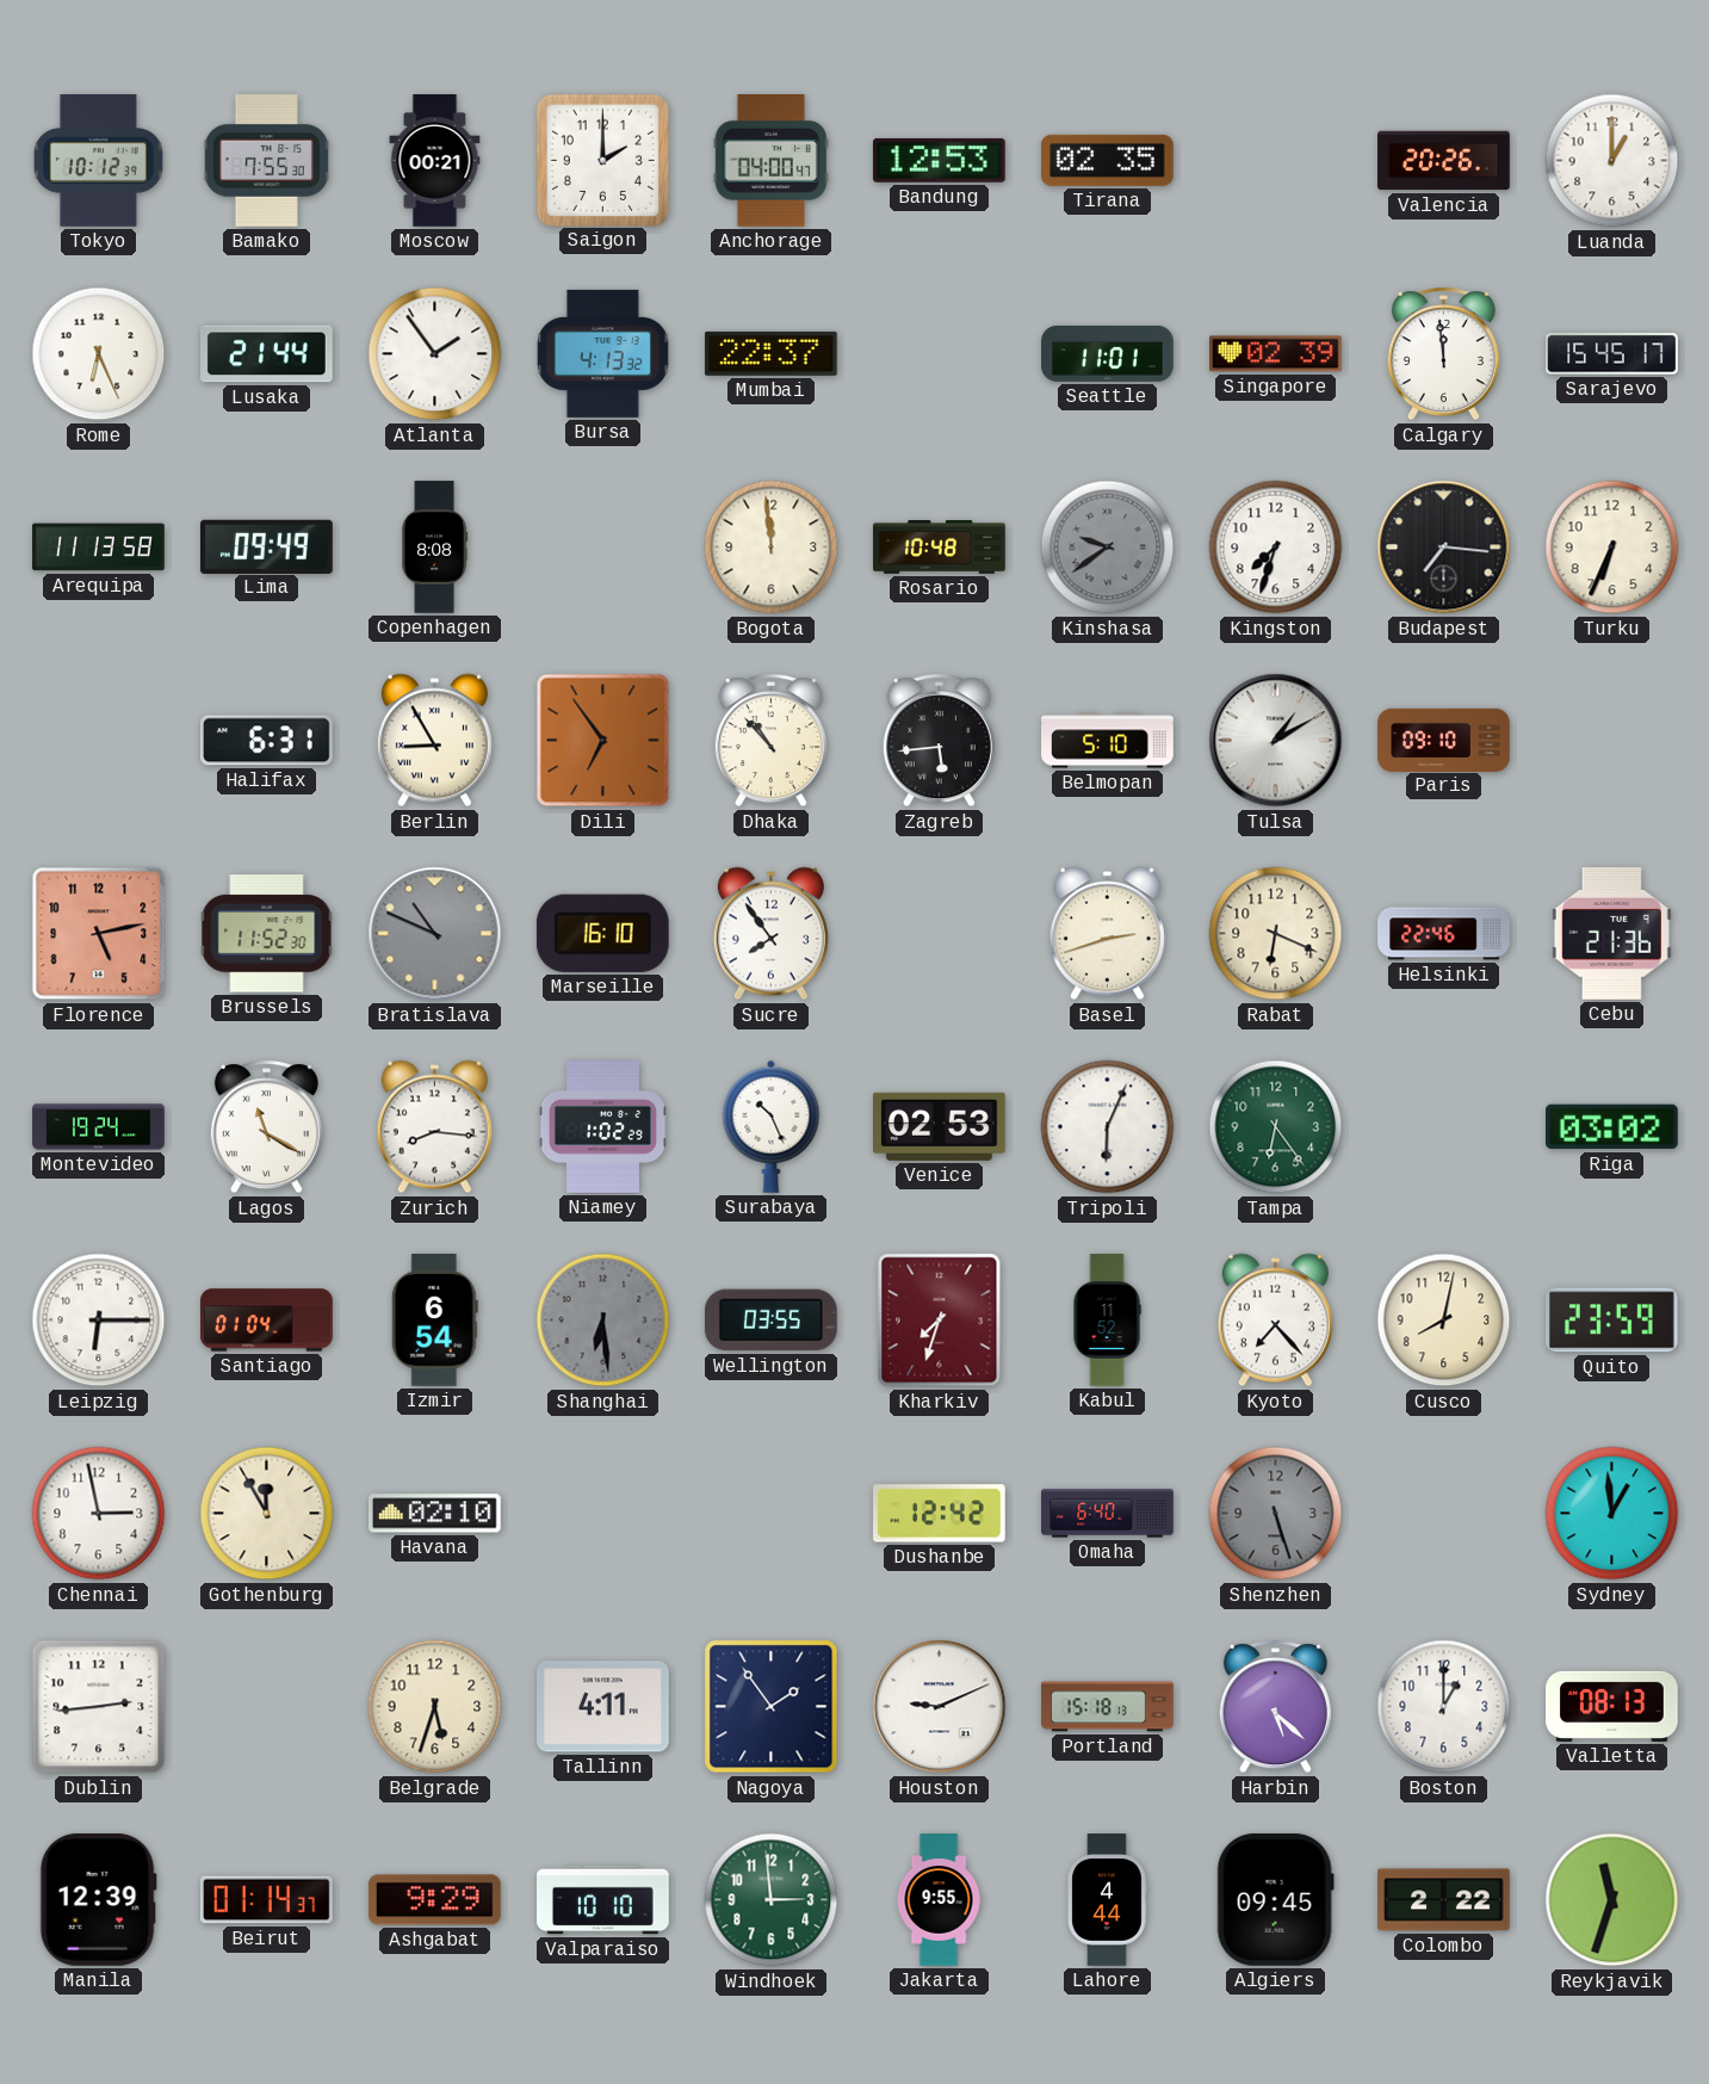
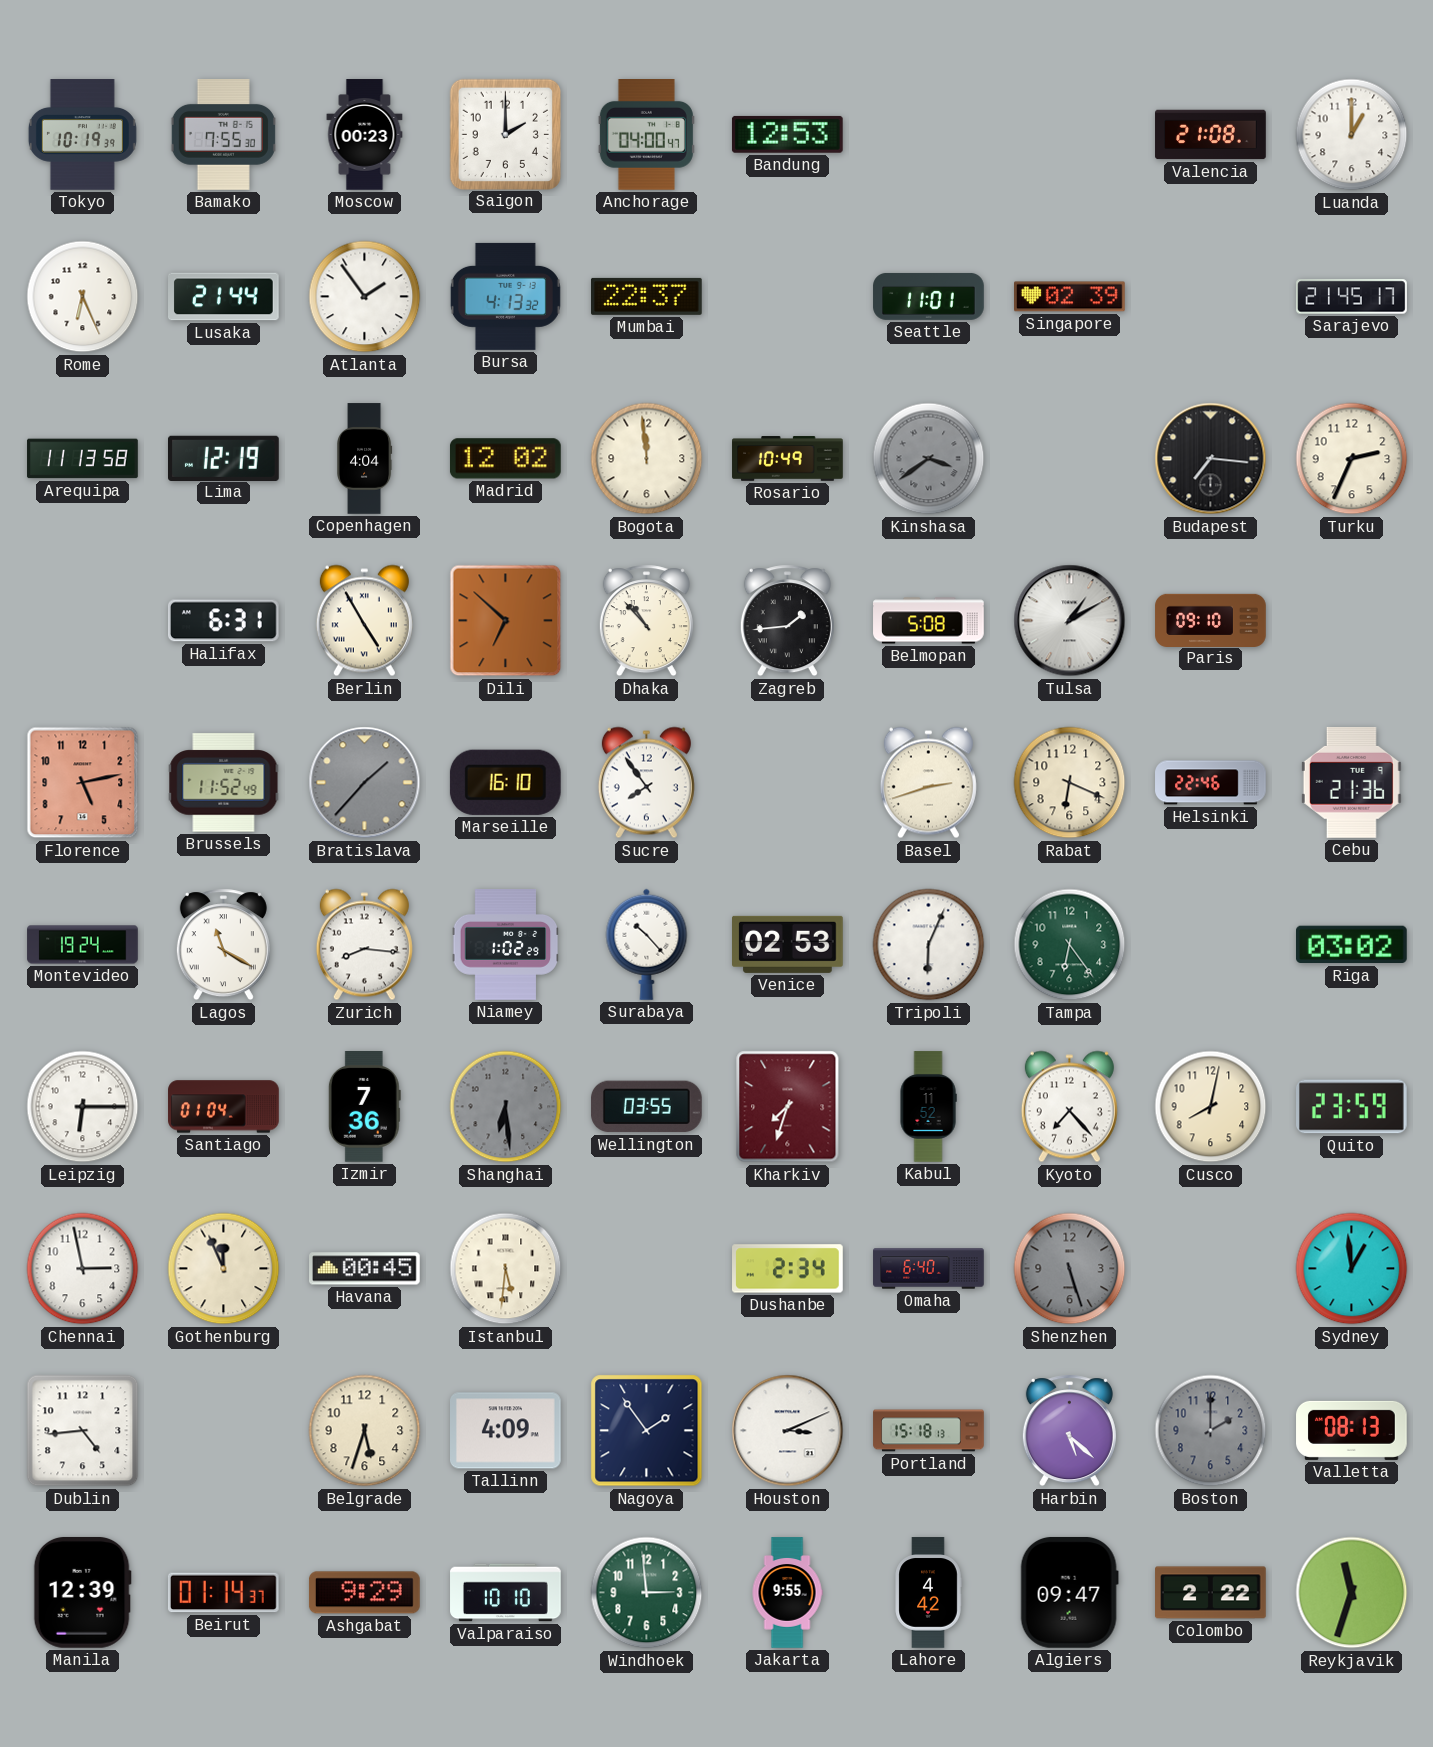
Tokyo: 10:12 -> 10:19 (82, 135)
Moscow: 00:21 -> 00:23 (365, 135)
Tirana: 02:35 -> none (1107, 160)
Valencia: 20:26 -> 21:08 (1211, 135)
Calgary: 11:59 -> none (1443, 354)
Sarajevo: 15:45 -> 21:45 (1352, 297)
Lima: 09:49 -> 12:19 (224, 458)
Copenhagen: 8:08 -> 4:04 (365, 459)
Madrid: none -> 12:02 (505, 459)
Rosario: 10:48 -> 10:49 (788, 459)
Kinshasa: 9:39 -> 3:39 (929, 459)
Kingston: 7:33 -> none (1276, 548)
Turku: 6:34 -> 2:34 (1352, 459)
Berlin: 8:55 -> 4:55 (364, 621)
Dili: 6:54 -> 6:52 (506, 621)
Zagreb: 5:44 -> 1:44 (787, 621)
Belmopan: 5:10 -> 5:08 (929, 621)
Brussels: 11:52:30 -> 11:52:49 (224, 783)
Bratislava: 10:49 -> 1:37 (365, 783)
Surabaya: 10:26 -> 10:23 (647, 944)
Izmir: 6:54 -> 7:36 (364, 1107)
Gothenburg: 11:55 -> 11:56 (224, 1269)
Havana: 02:10 -> 00:45 (365, 1269)
Istanbul: none -> 5:31 (506, 1269)
Dushanbe: 12:42 -> 2:34 (788, 1269)
Dublin: 2:44 -> 4:44 (83, 1431)
Tallinn: 4:11 -> 4:09 (506, 1431)
Houston: 9:11 -> 3:11 (788, 1431)
Boston: 1:00 -> 2:00 (1211, 1431)
Boston dial: white -> grey (1211, 1431)
Lahore: 4:44 -> 4:42 (928, 1593)
Algiers: 09:45 -> 09:47 (1069, 1592)
